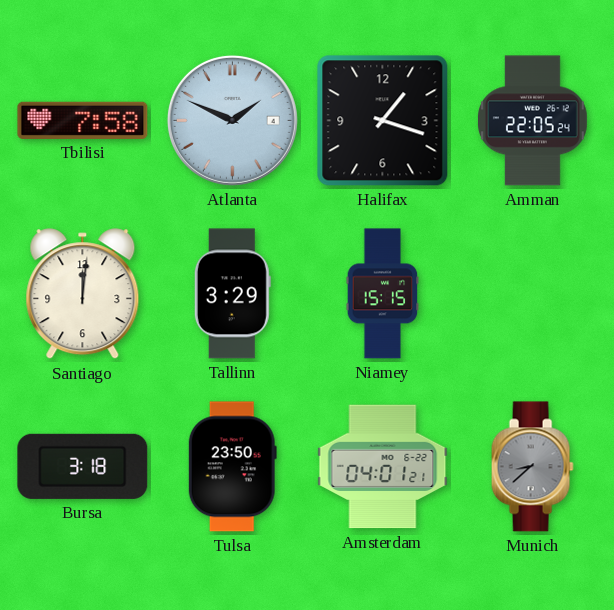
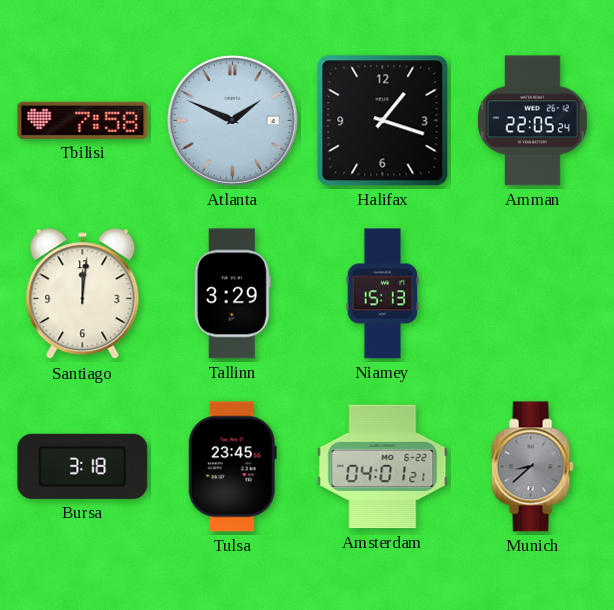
Niamey: 15:15 -> 15:13 (383, 294)
Tulsa: 23:50 -> 23:45 (232, 467)
